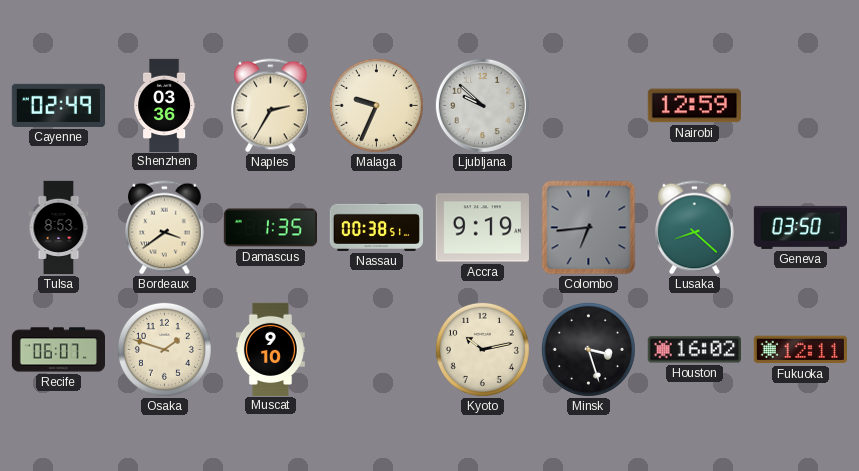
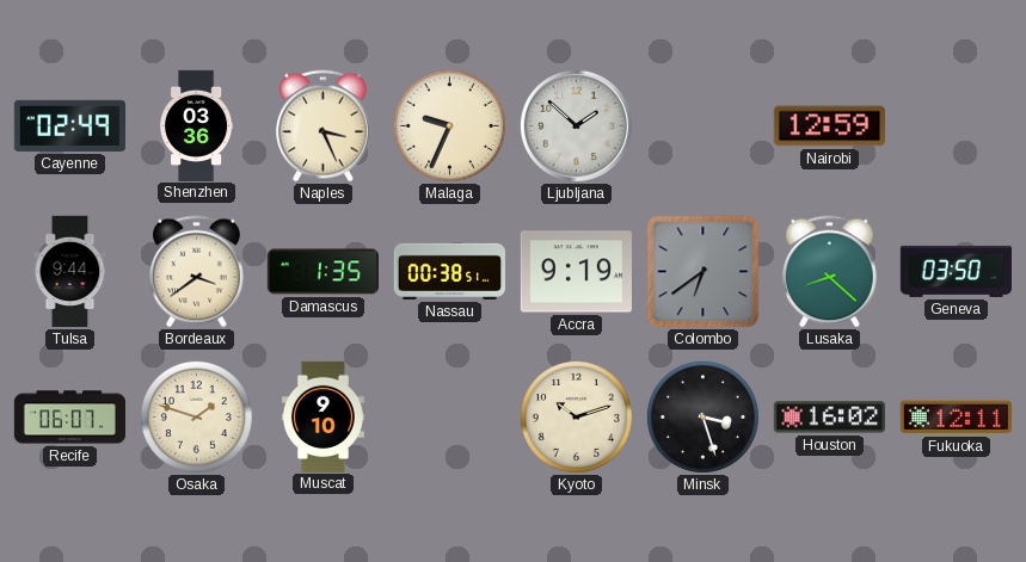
Naples: 2:35 -> 3:26 (324, 126)
Ljubljana: 9:52 -> 1:52 (576, 125)
Tulsa: 8:53 -> 9:44 (70, 272)
Colombo: 6:44 -> 6:39 (704, 272)
Kyoto: 10:13 -> 10:12 (576, 416)
